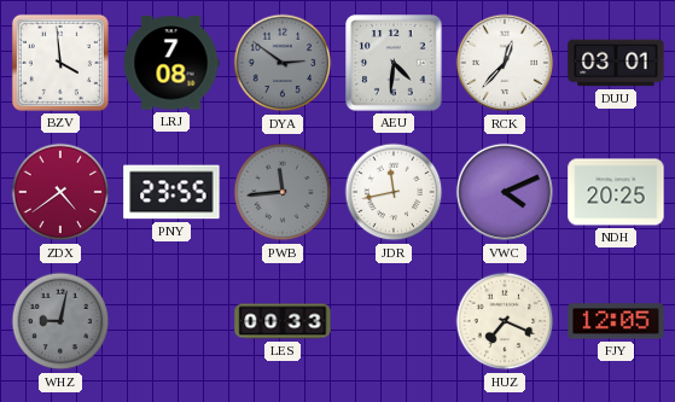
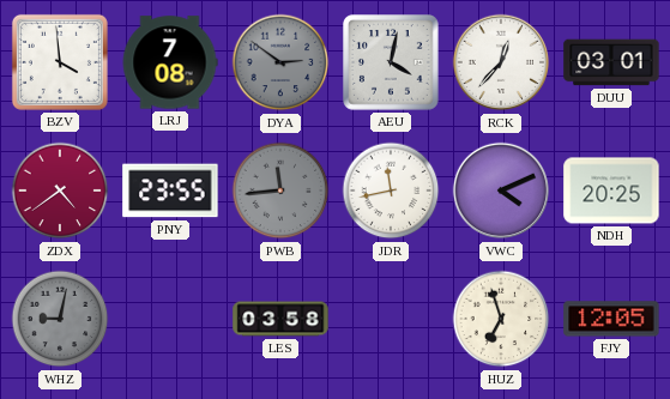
AEU: 4:31 -> 4:02 (391, 62)
LES: 00:33 -> 03:58 (280, 319)
HUZ: 7:19 -> 6:57 (501, 319)
